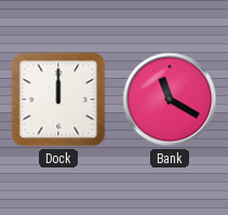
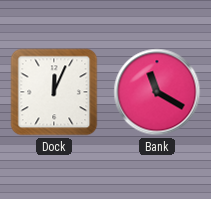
Dock: 12:00 -> 12:04 (54, 92)
